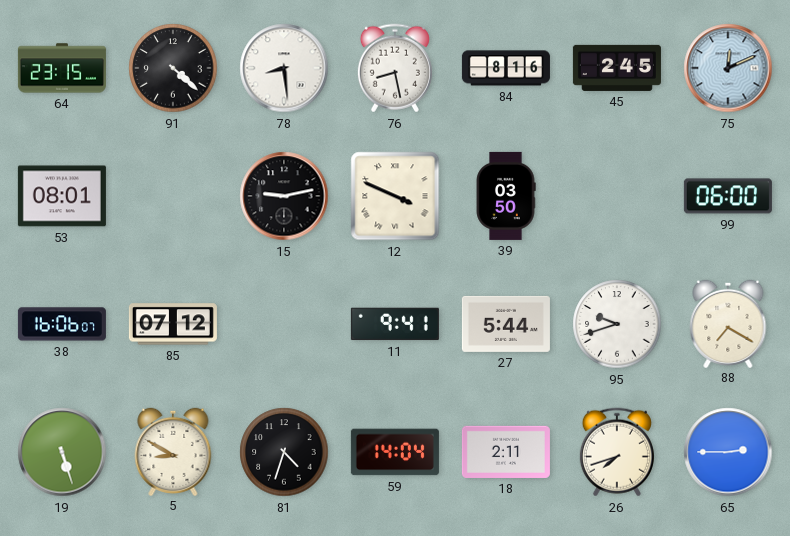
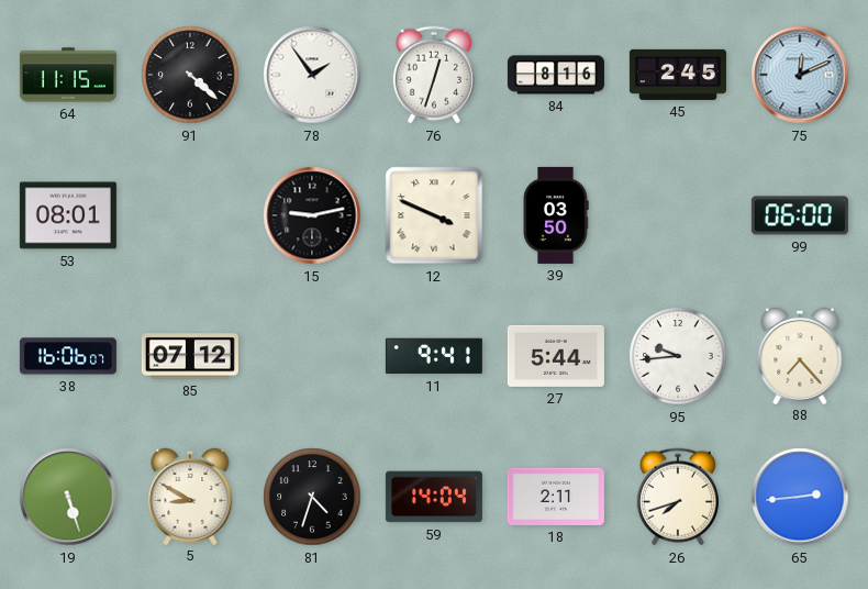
64: 23:15 -> 11:15 (68, 75)
78: 8:29 -> 1:54 (312, 75)
76: 8:28 -> 12:33 (434, 75)
95: 9:42 -> 9:44 (678, 356)
88: 7:20 -> 7:23 (800, 355)
65: 2:45 -> 2:44 (800, 497)
